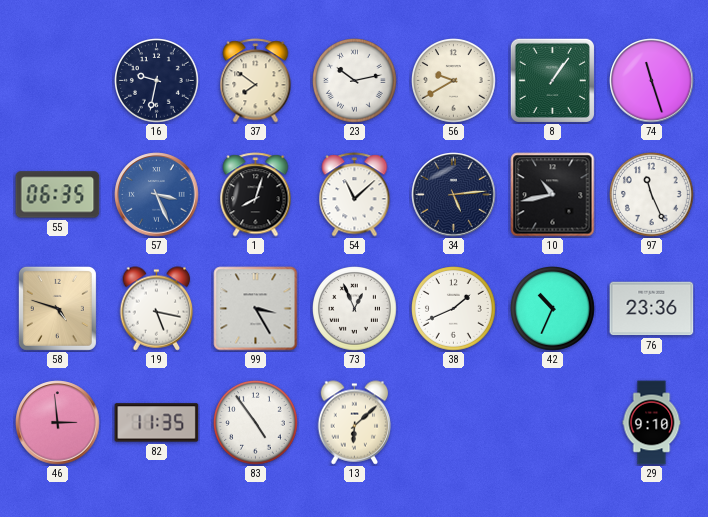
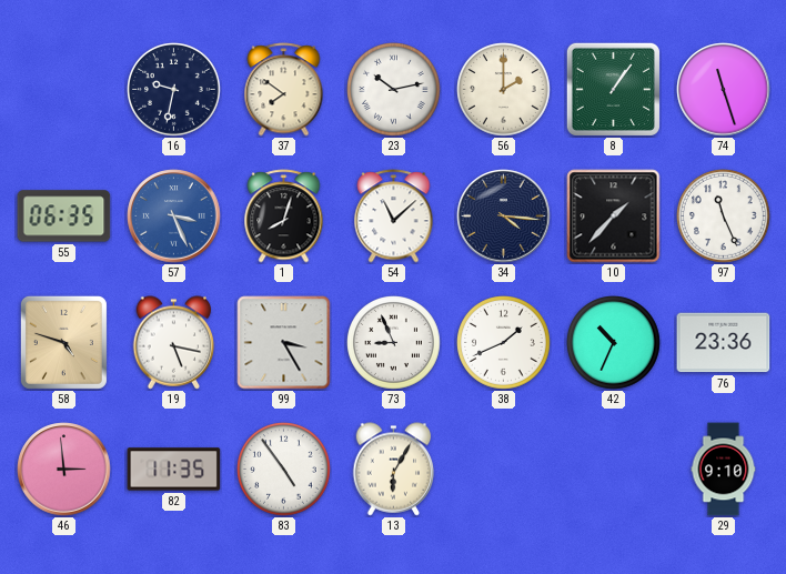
56: 9:40 -> 2:00 (504, 90)
34: 5:14 -> 4:16 (504, 216)
10: 10:43 -> 1:37 (614, 216)
73: 12:56 -> 8:56 (394, 343)
13: 6:08 -> 6:05 (394, 470)
